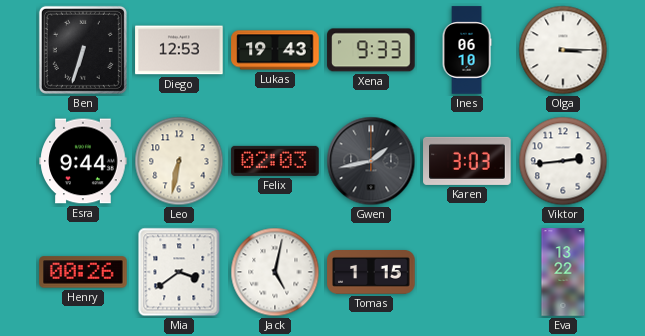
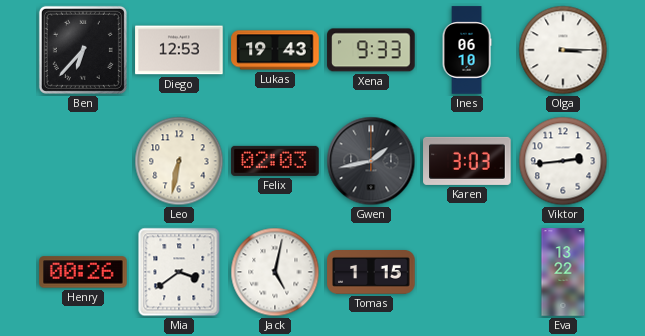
Ben: 6:33 -> 6:37 (83, 50)
Esra: 9:44 -> none (83, 161)
